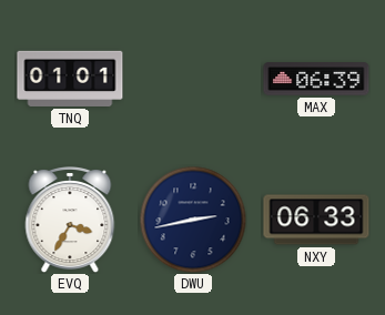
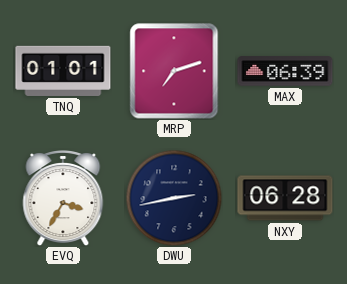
MRP: none -> 7:12 (174, 71)
NXY: 06:33 -> 06:28 (285, 198)
